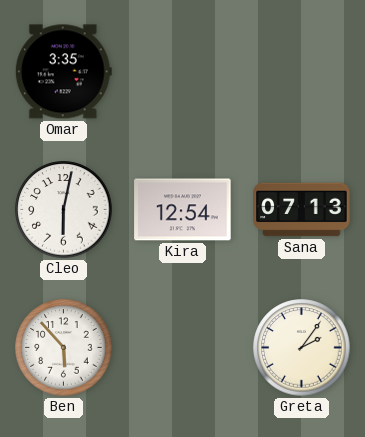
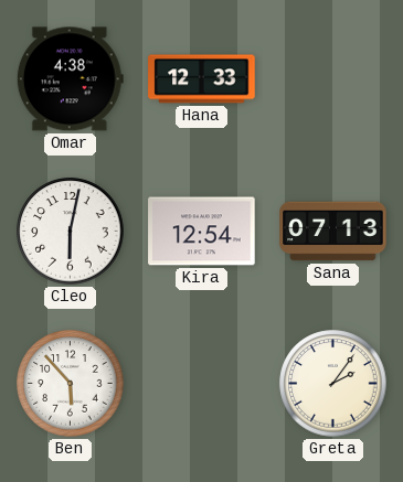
Omar: 3:35 -> 4:38 (70, 79)
Hana: none -> 12:33 (202, 79)
